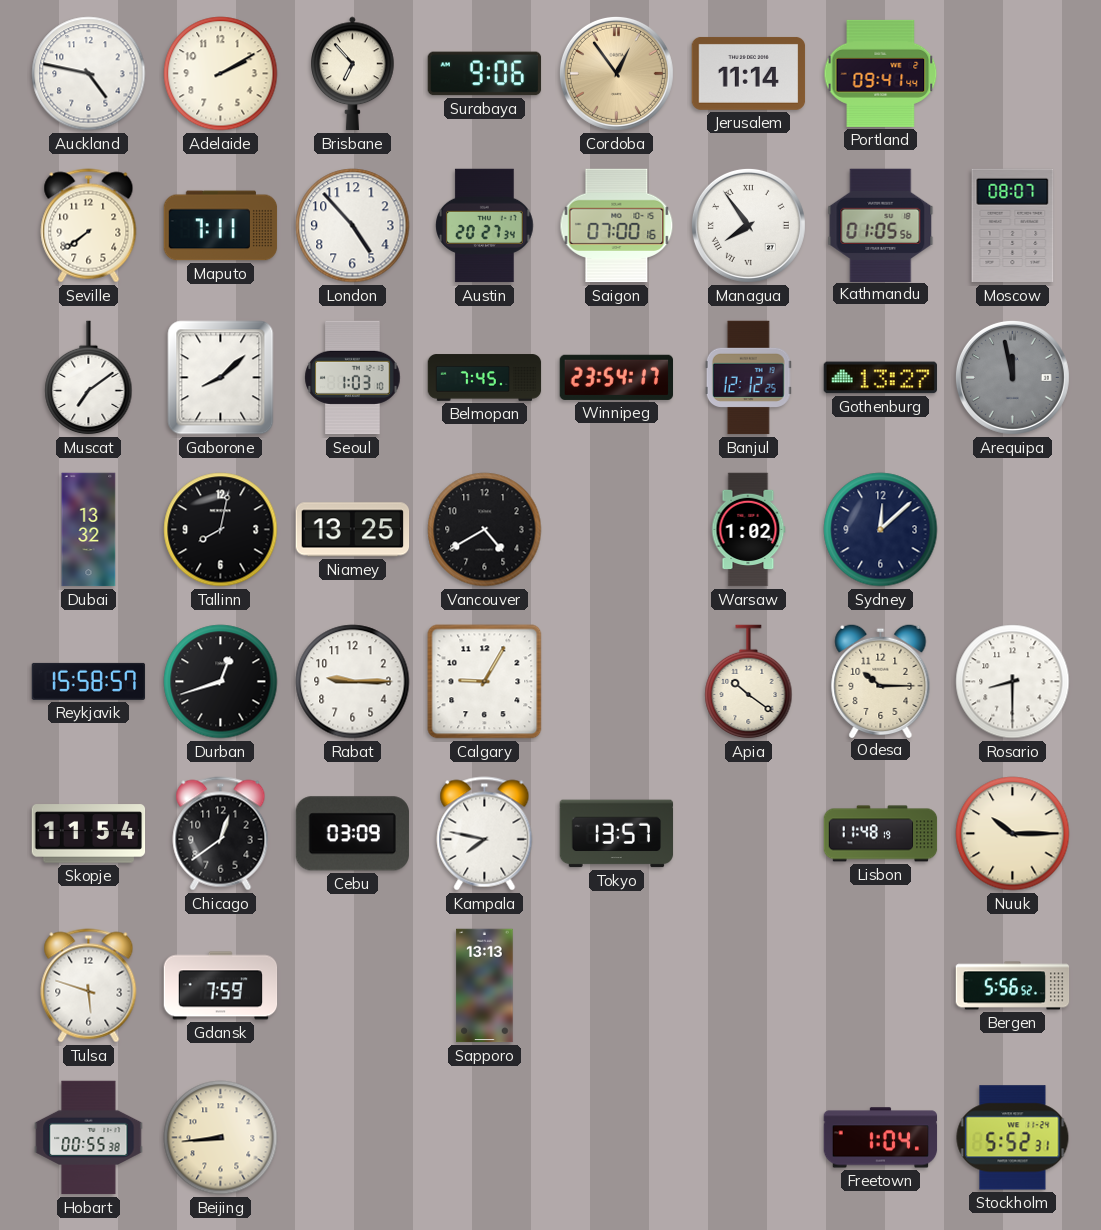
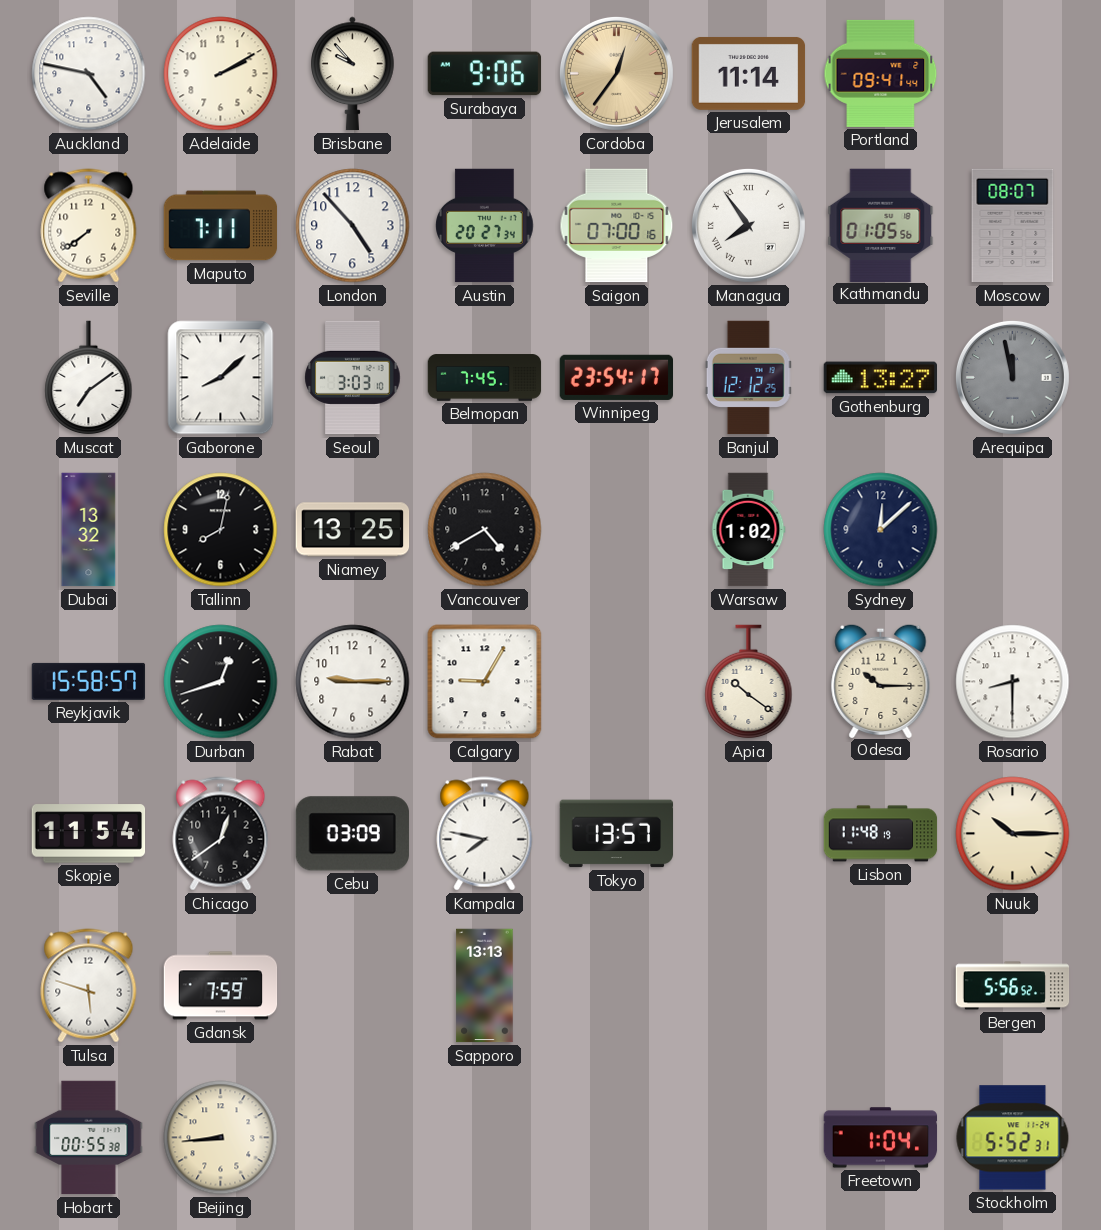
Brisbane: 6:53 -> 9:53 (353, 74)
Cordoba: 12:54 -> 12:36 (616, 73)
Seoul: 1:03 -> 3:03 (353, 378)
